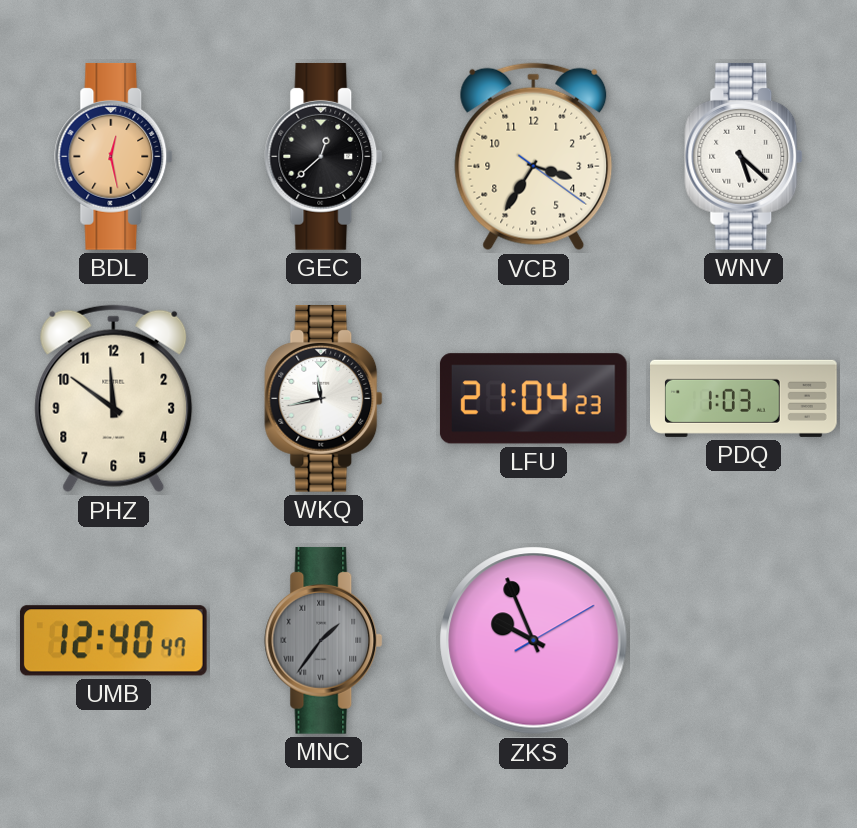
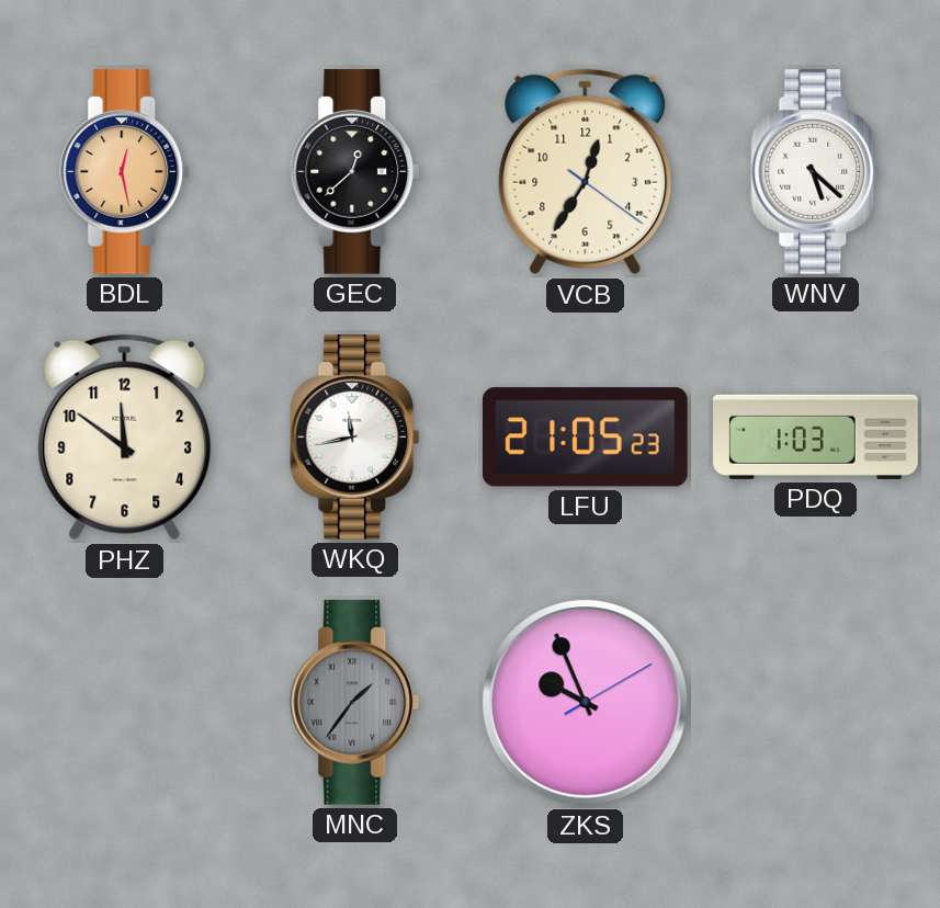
VCB: 3:35 -> 12:35 (586, 172)
LFU: 21:04 -> 21:05 (585, 438)
UMB: 12:40 -> none (113, 641)
